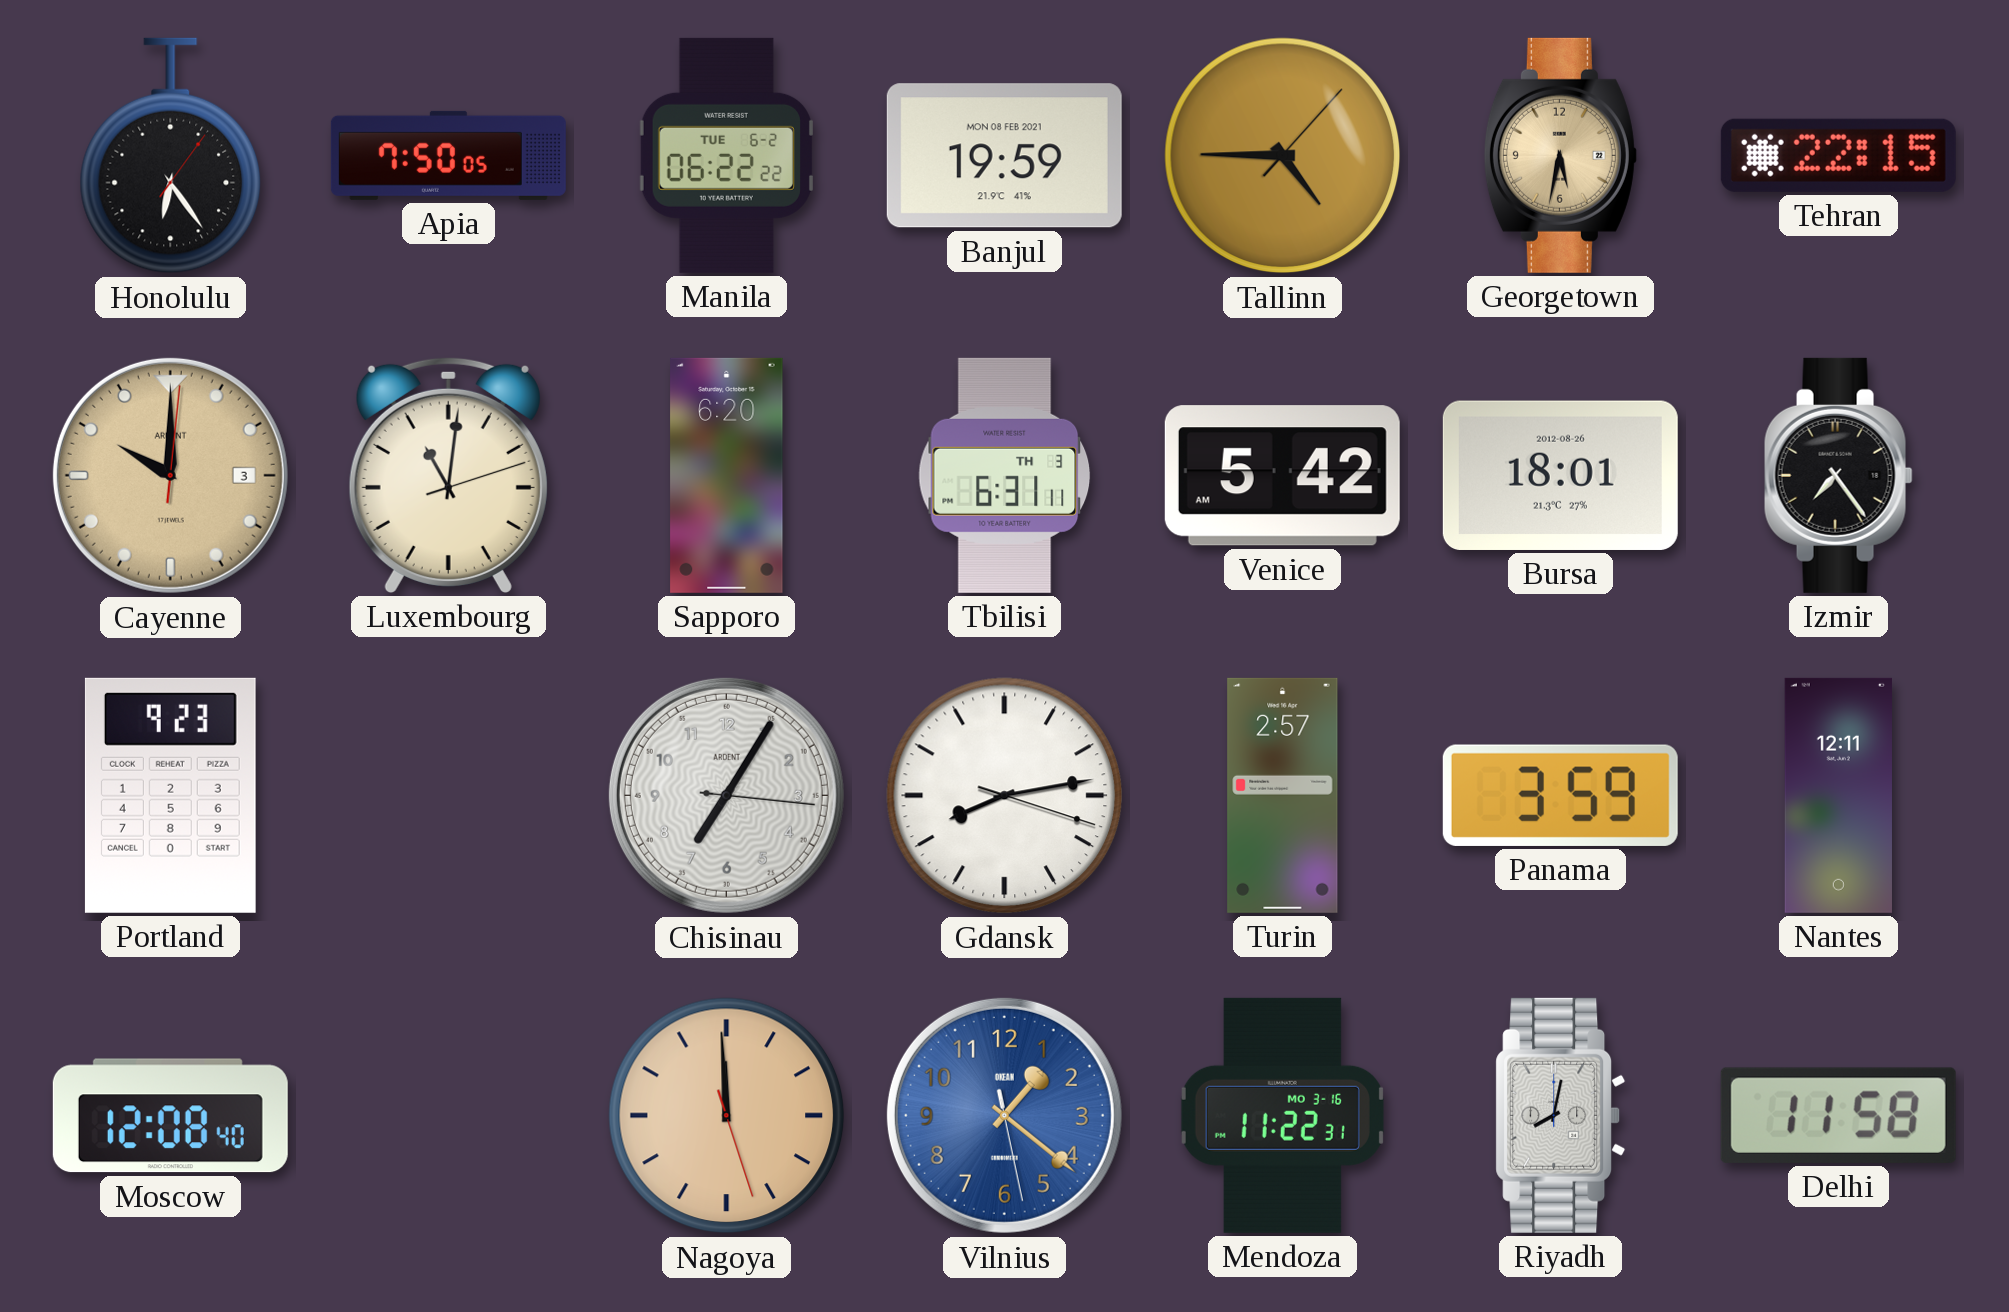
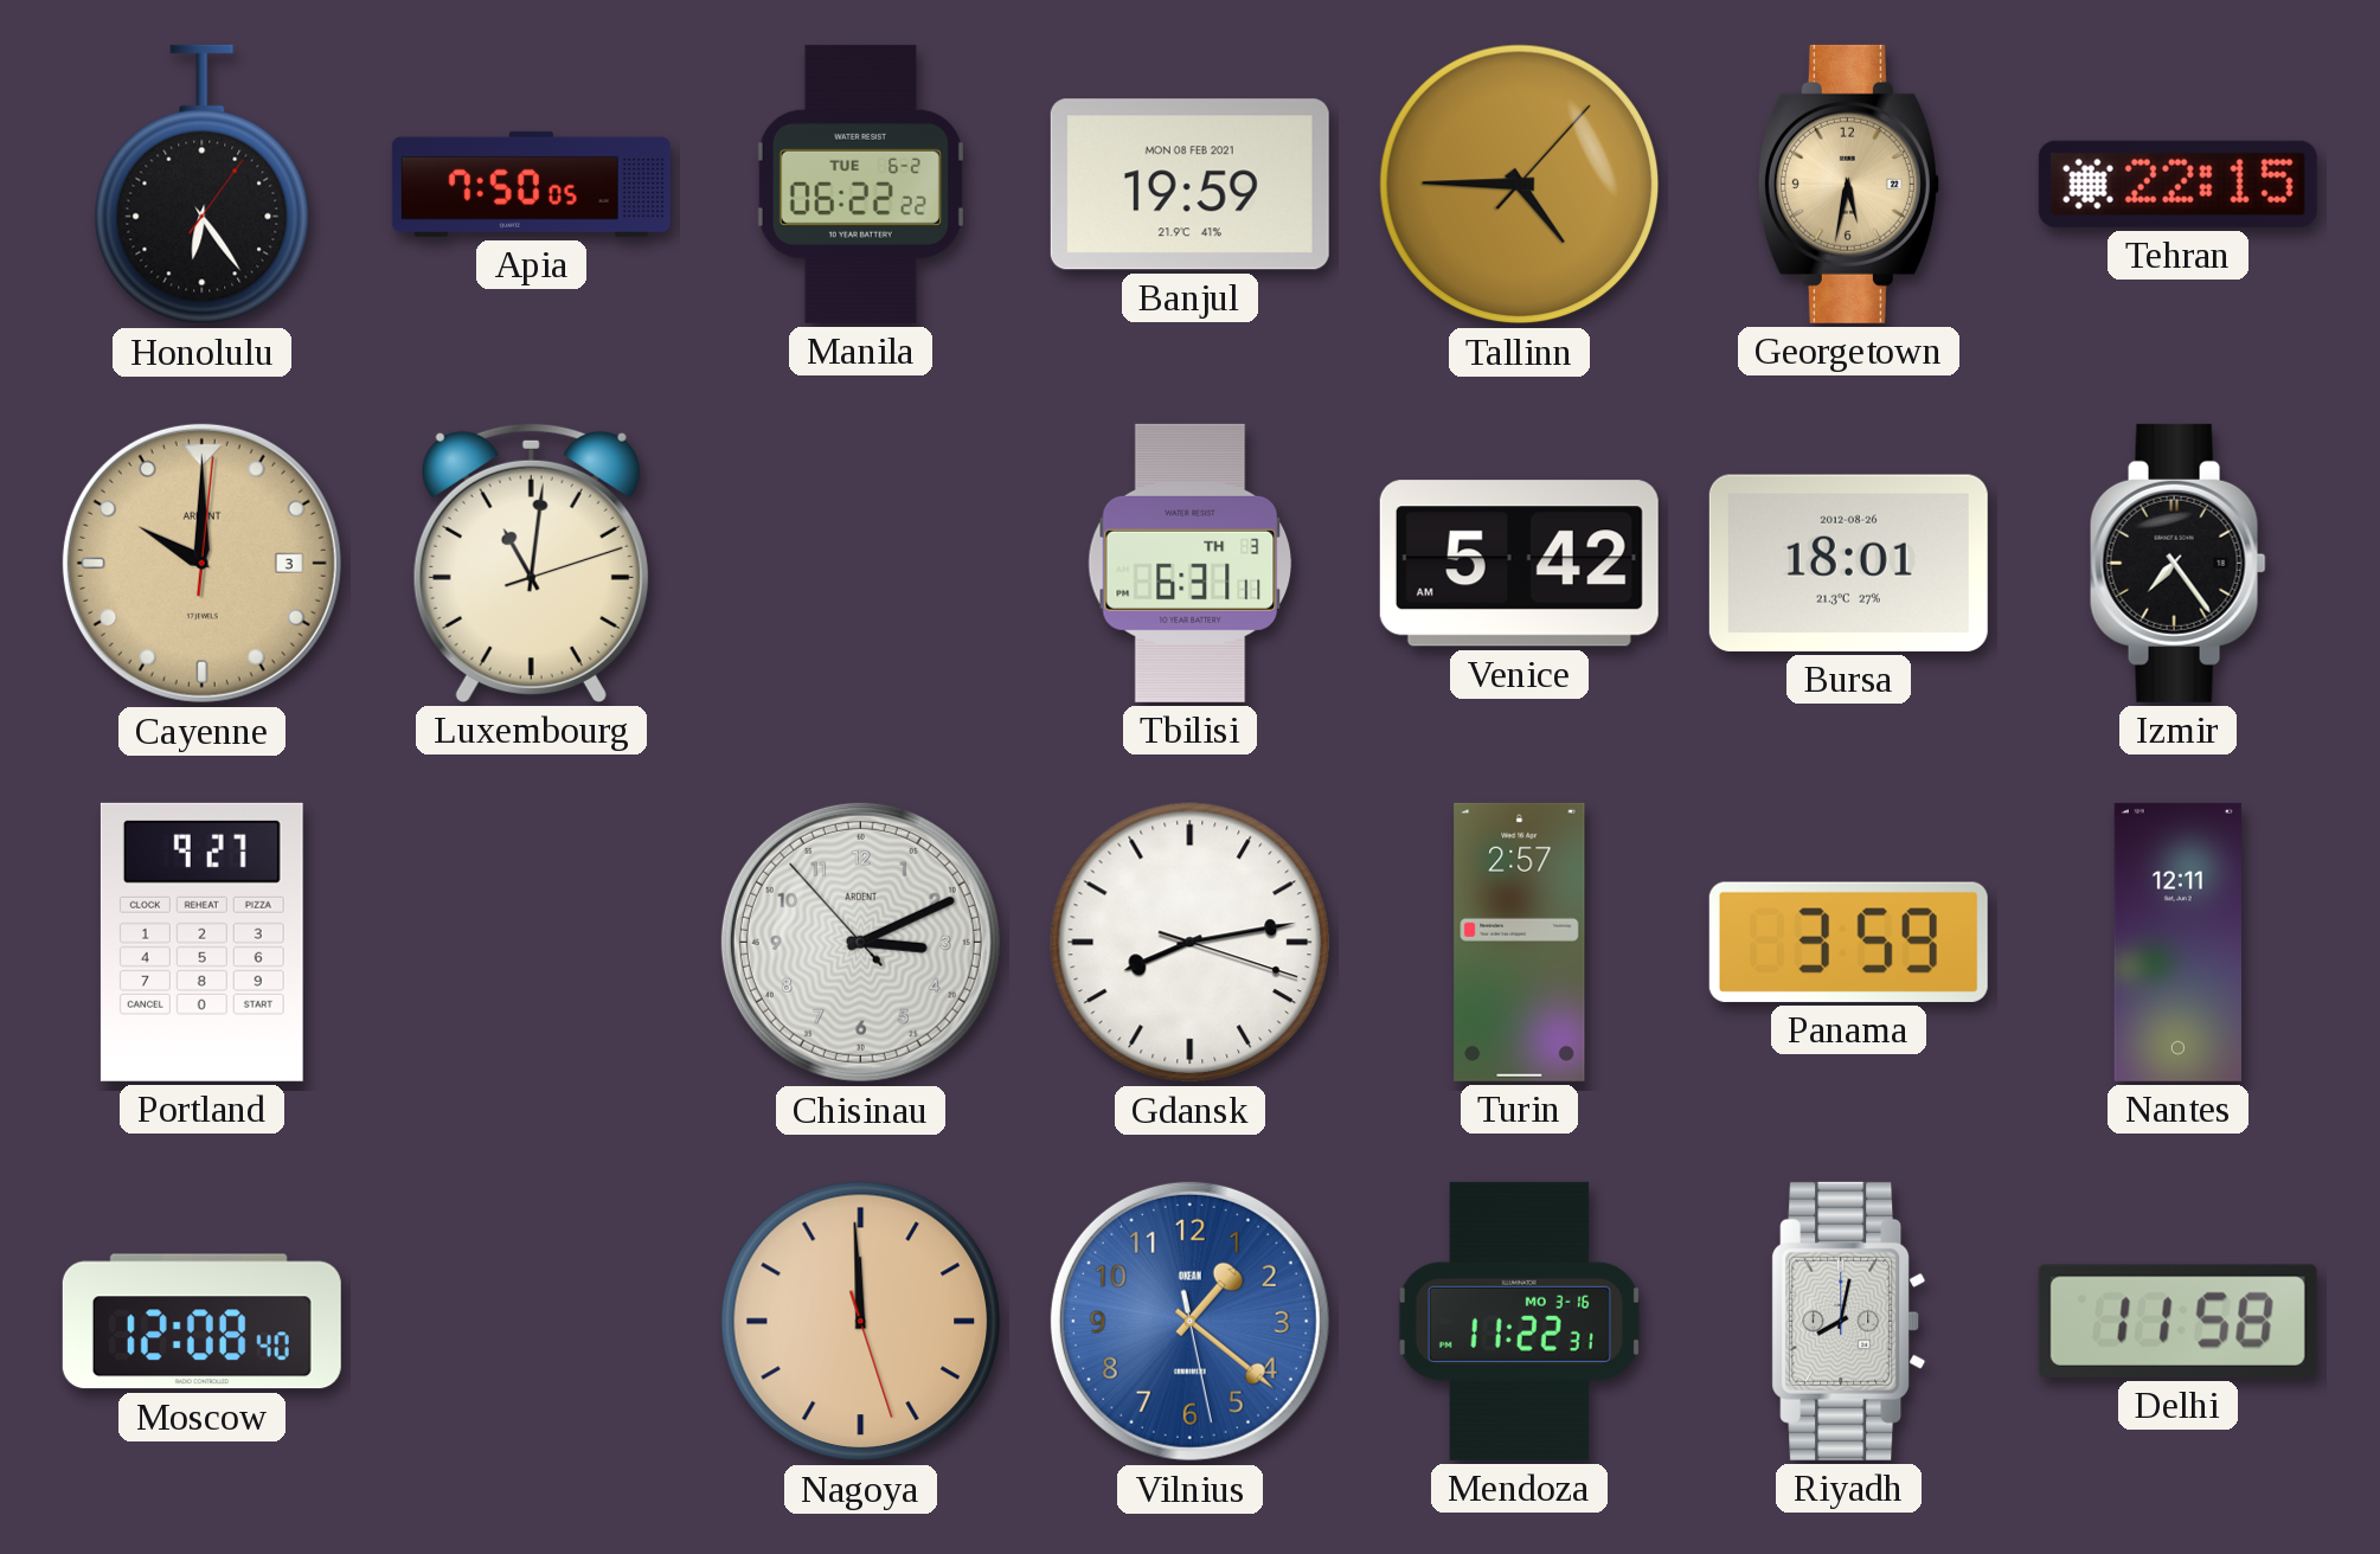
Sapporo: 6:20 -> none (727, 475)
Portland: 9:23 -> 9:27 (201, 942)
Chisinau: 7:05 -> 3:10 (860, 942)
